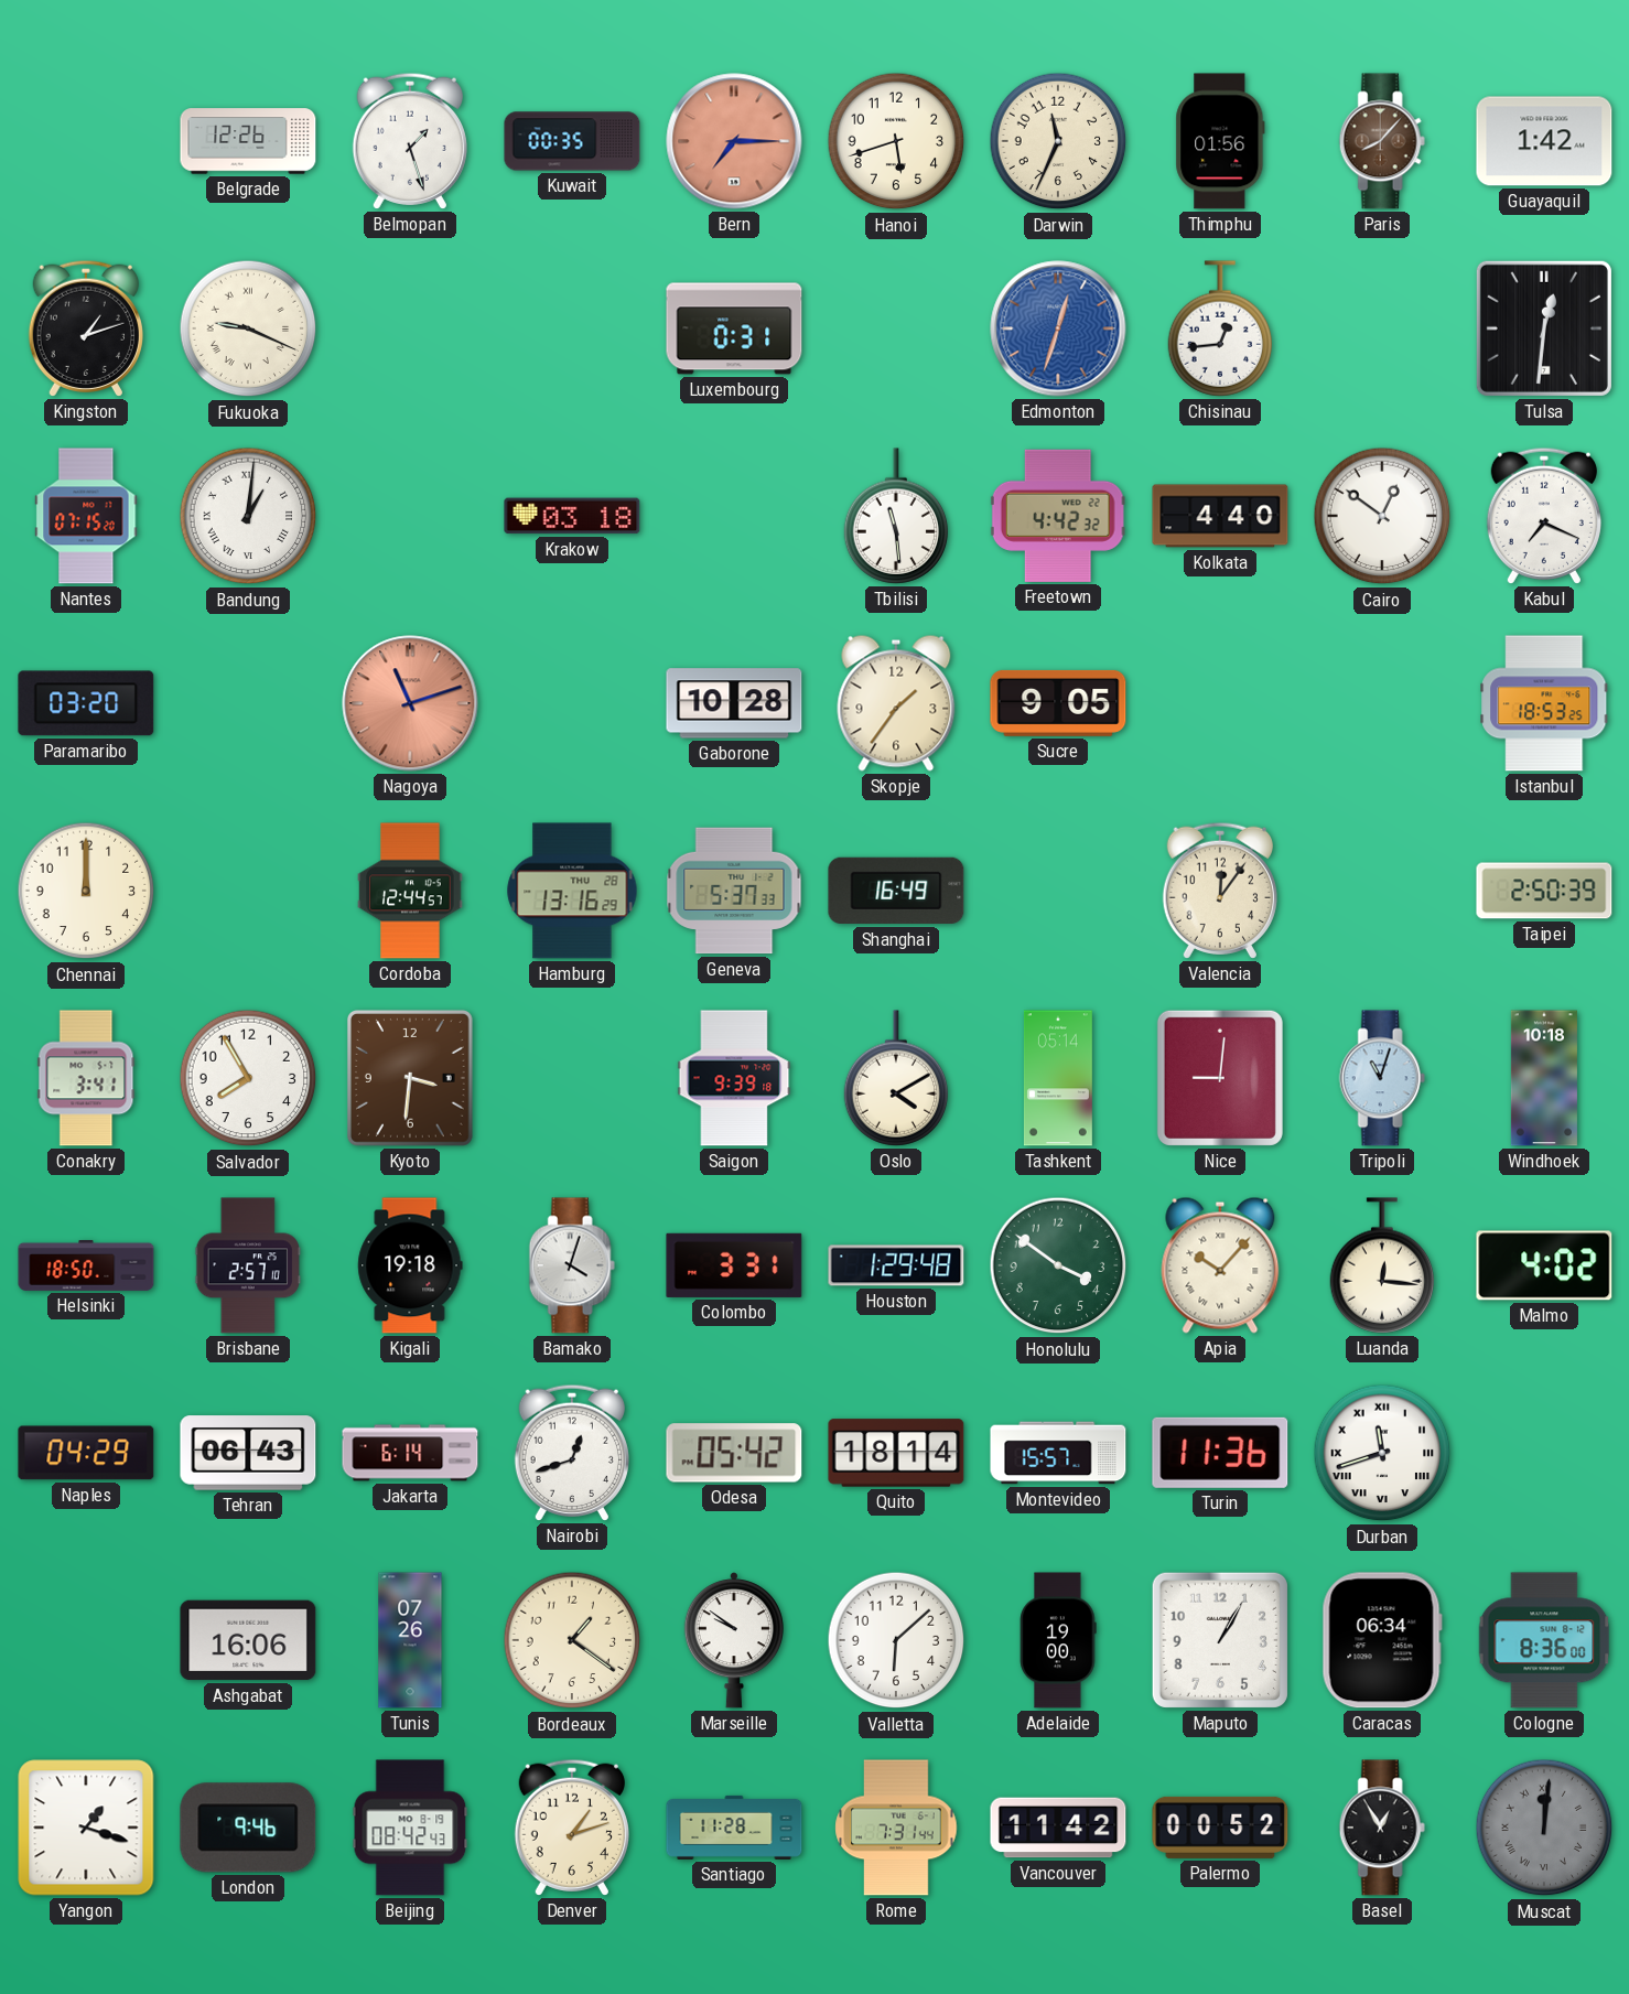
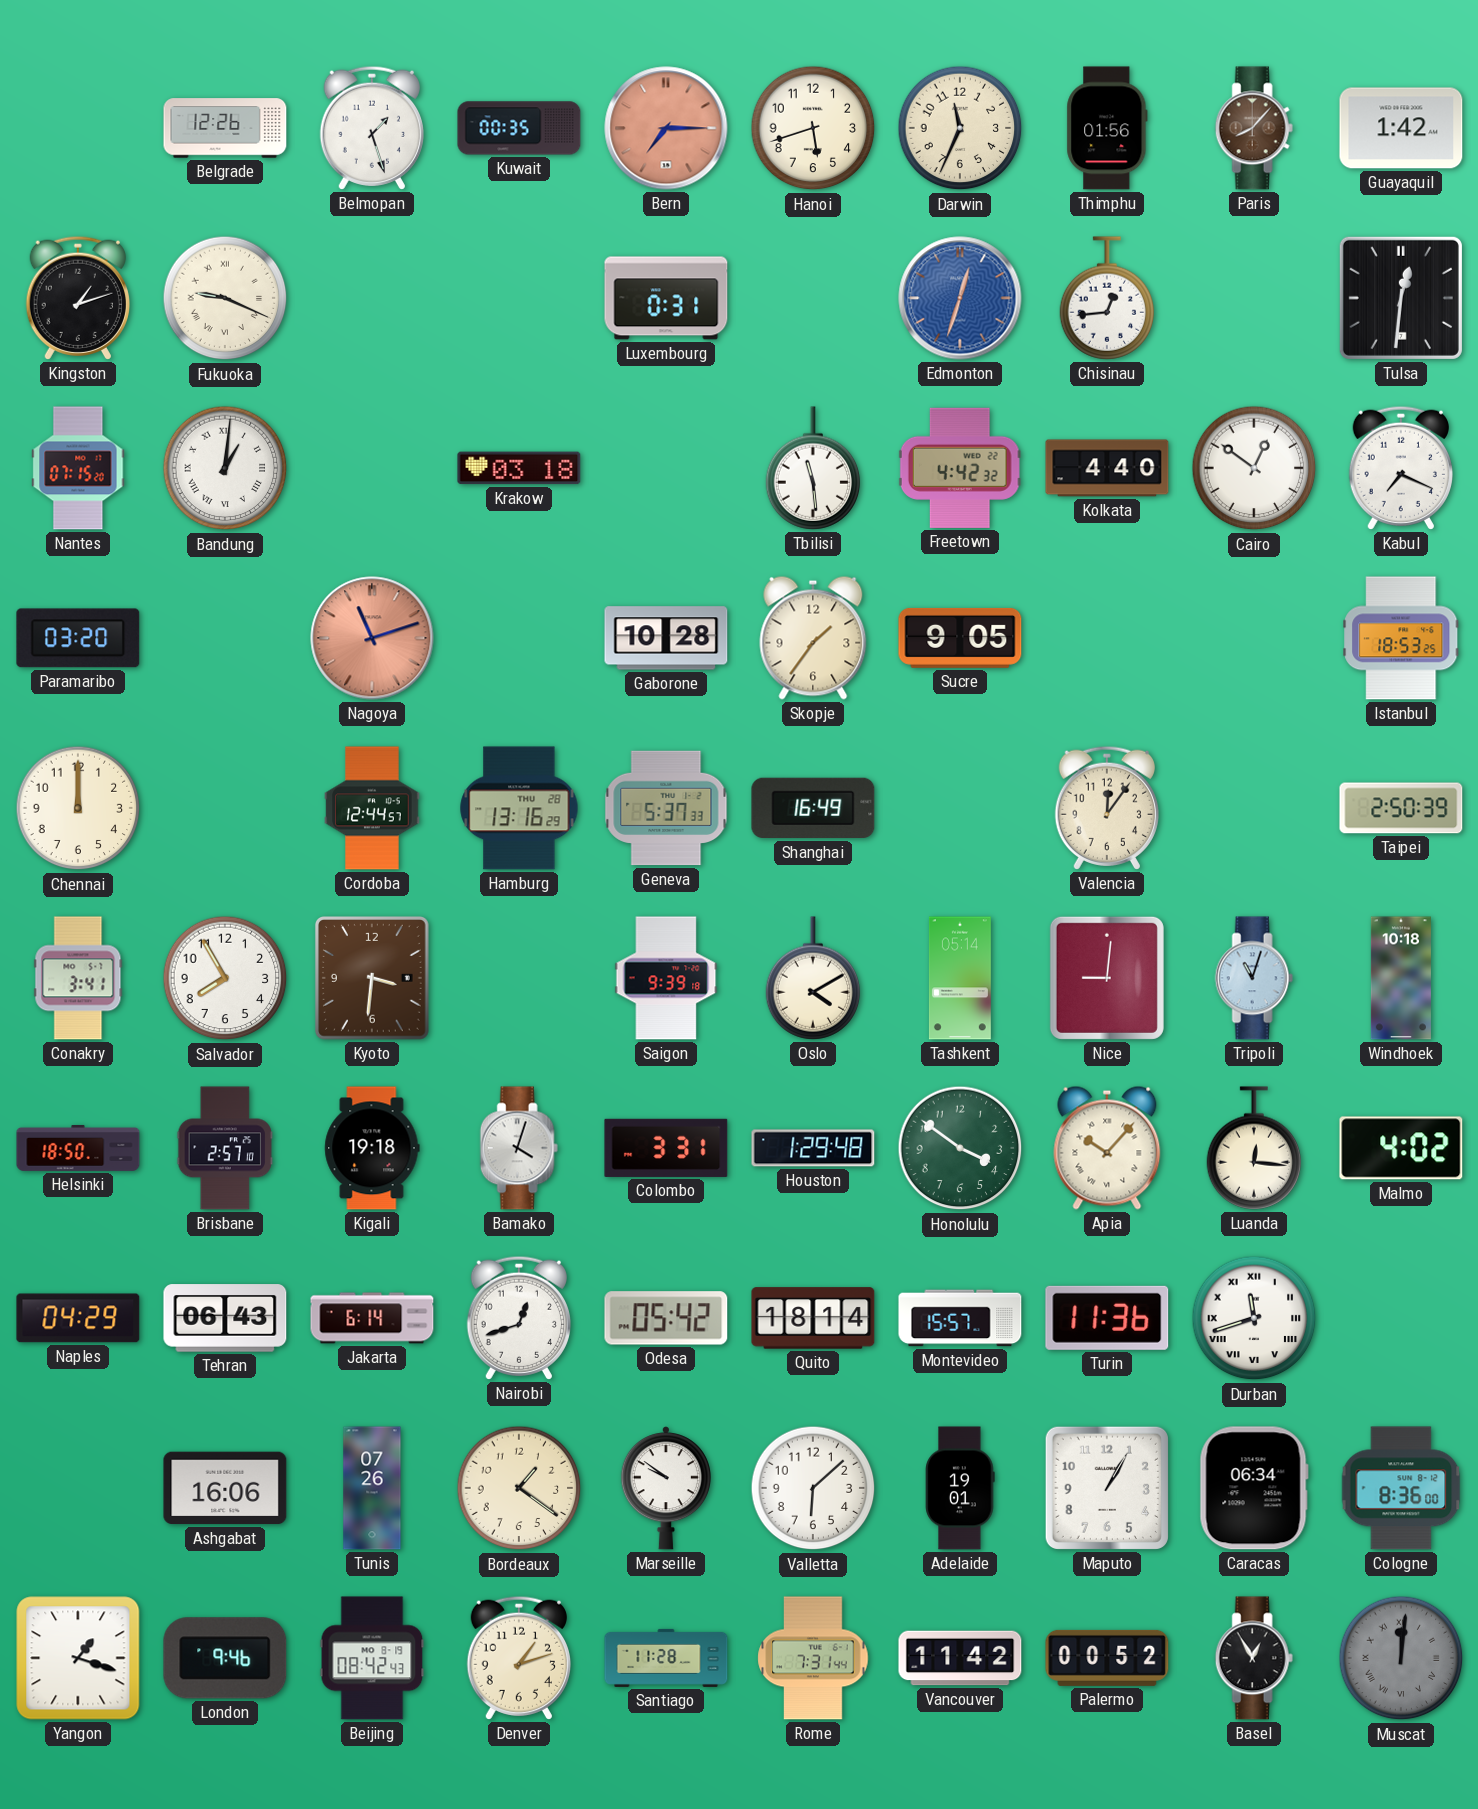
Adelaide: 19:00 -> 19:01 (960, 1488)
